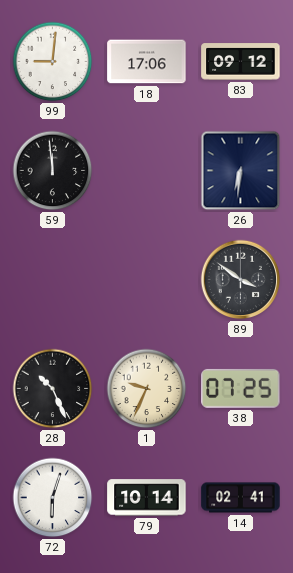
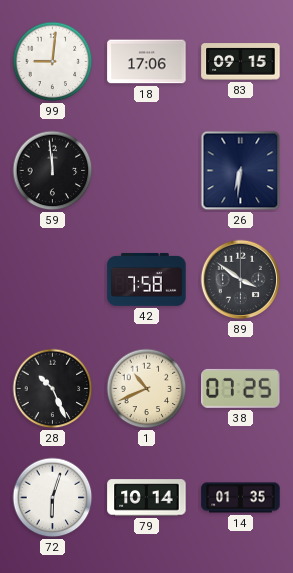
83: 09:12 -> 09:15 (241, 62)
42: none -> 7:58 (147, 279)
1: 9:34 -> 10:41 (147, 389)
14: 02:41 -> 01:35 (241, 498)
